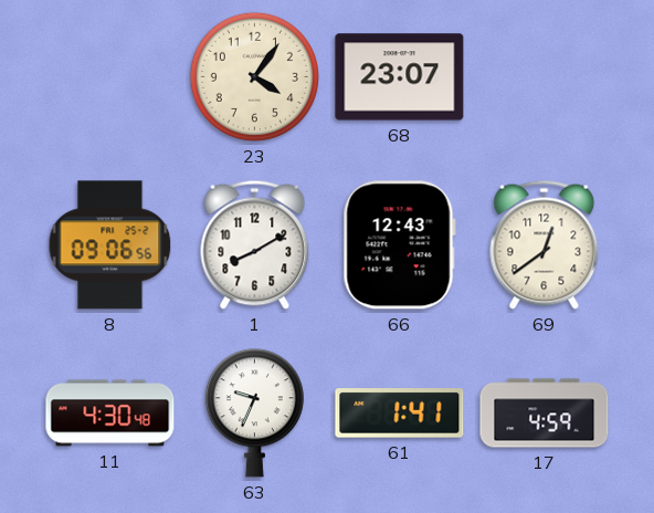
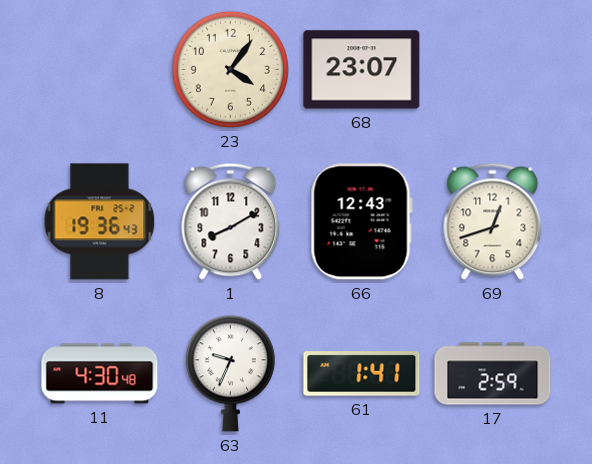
8: 09:06 -> 19:36 (100, 222)
69: 12:39 -> 12:42 (493, 221)
17: 4:59 -> 2:59 (493, 374)
